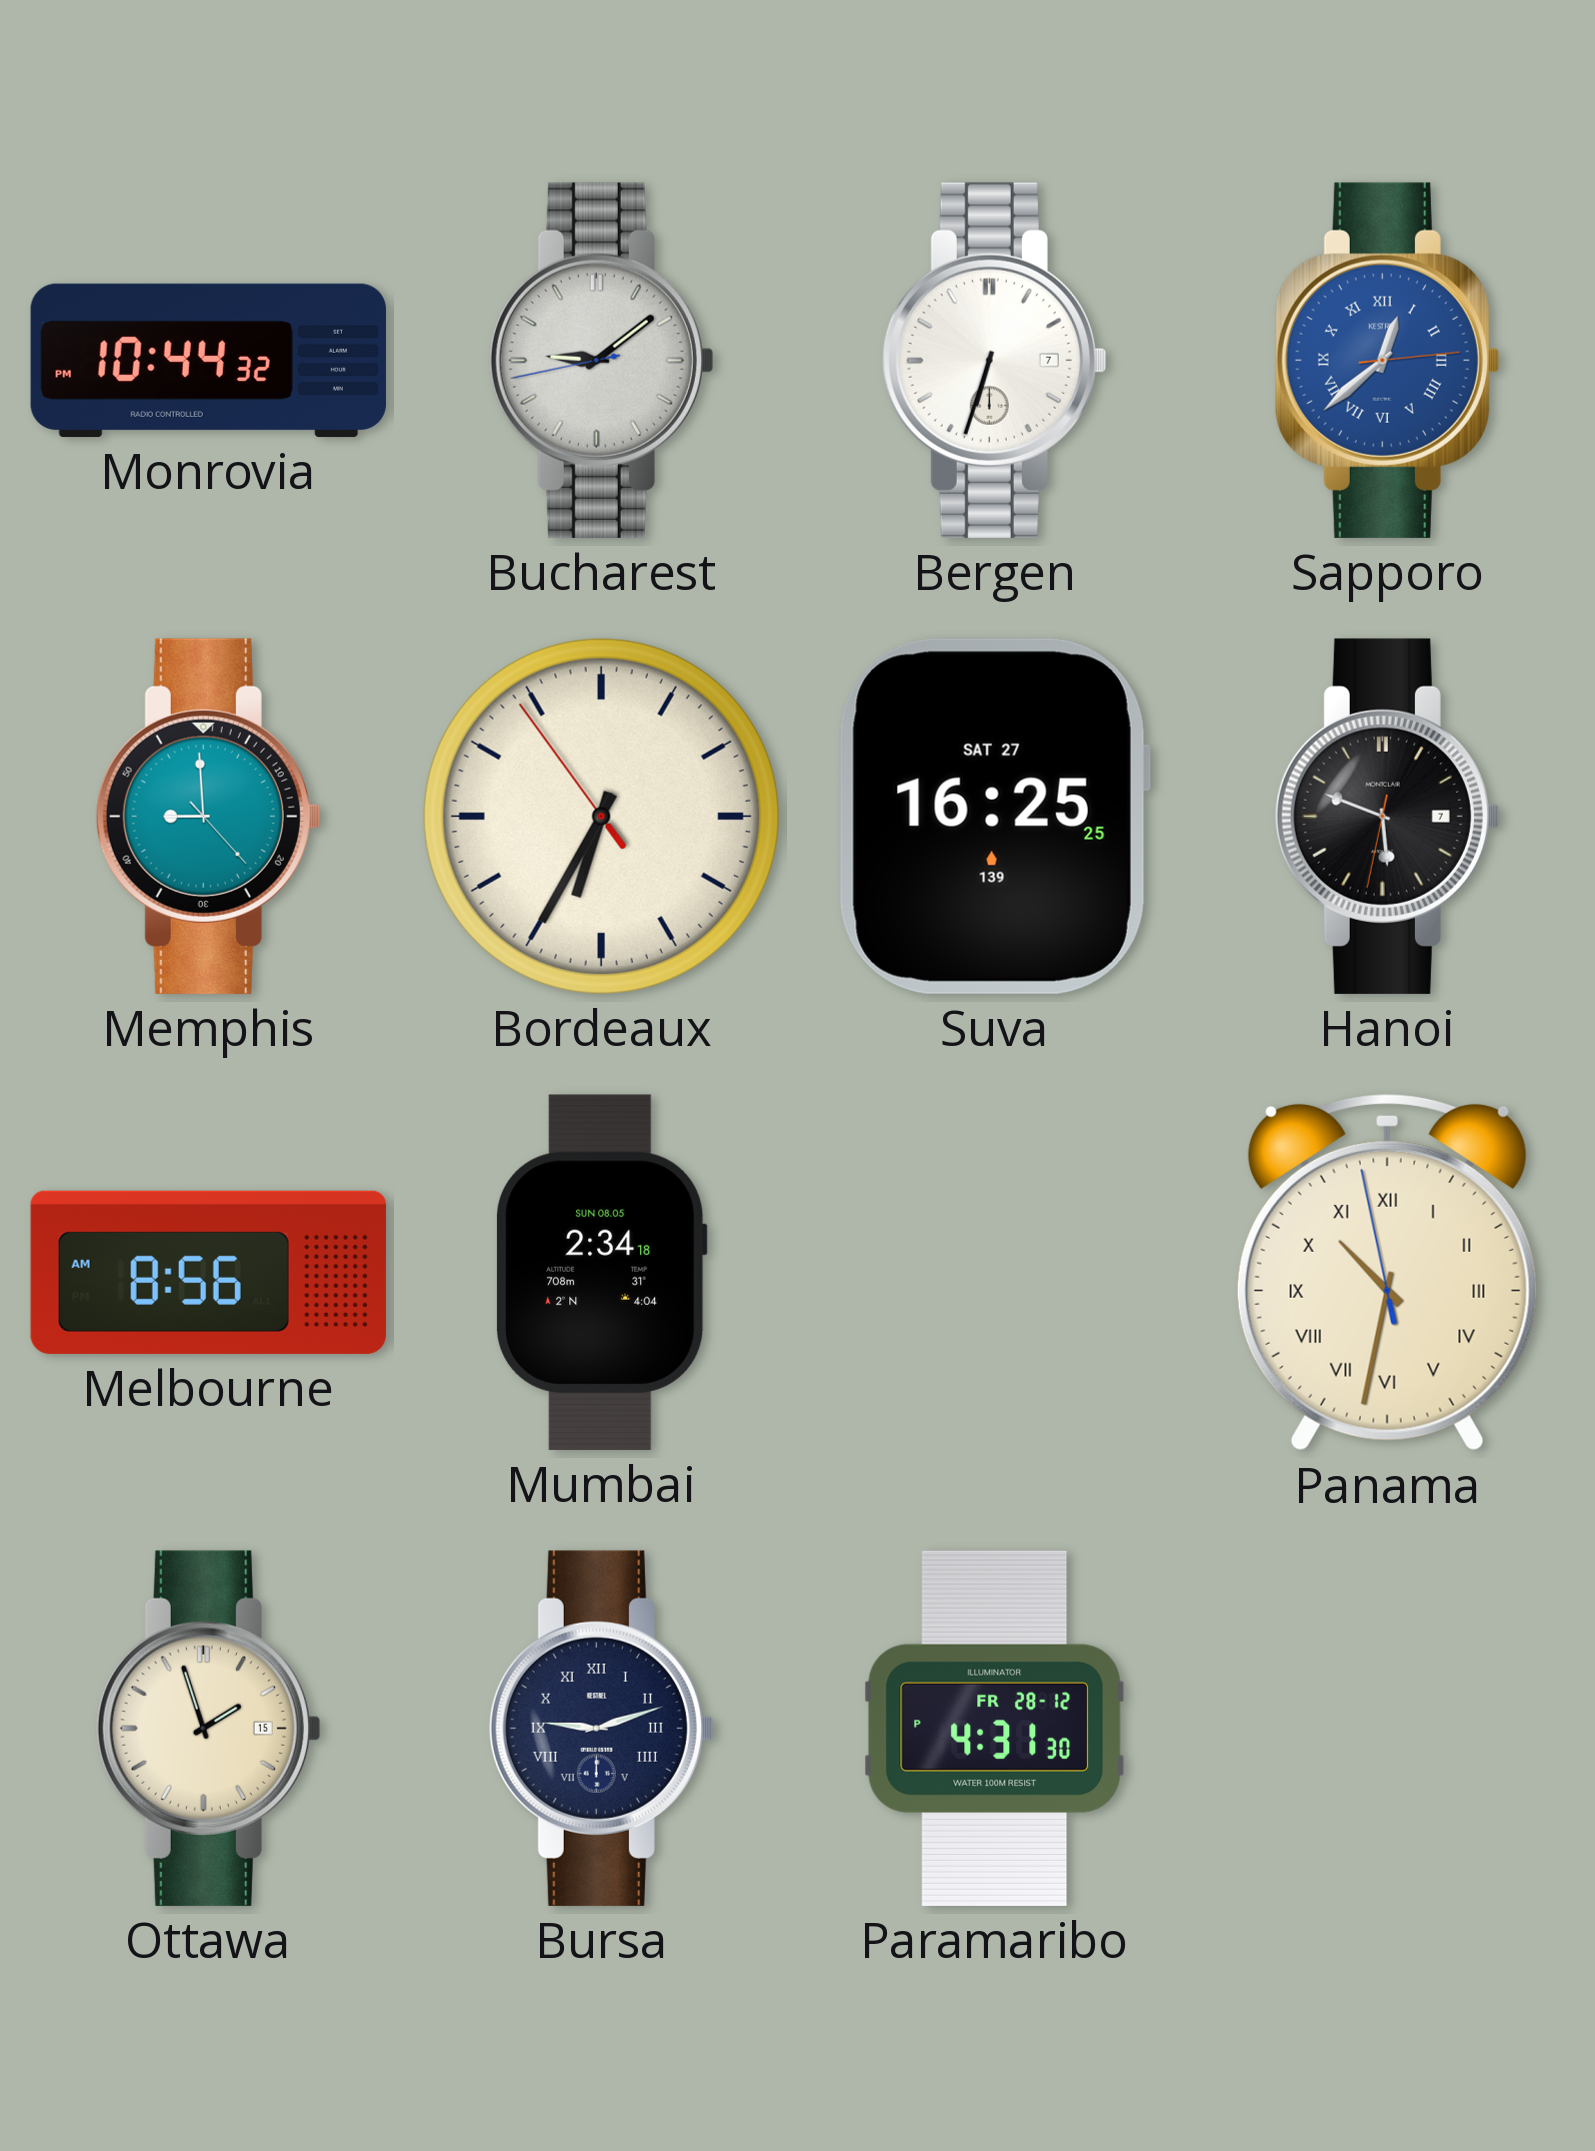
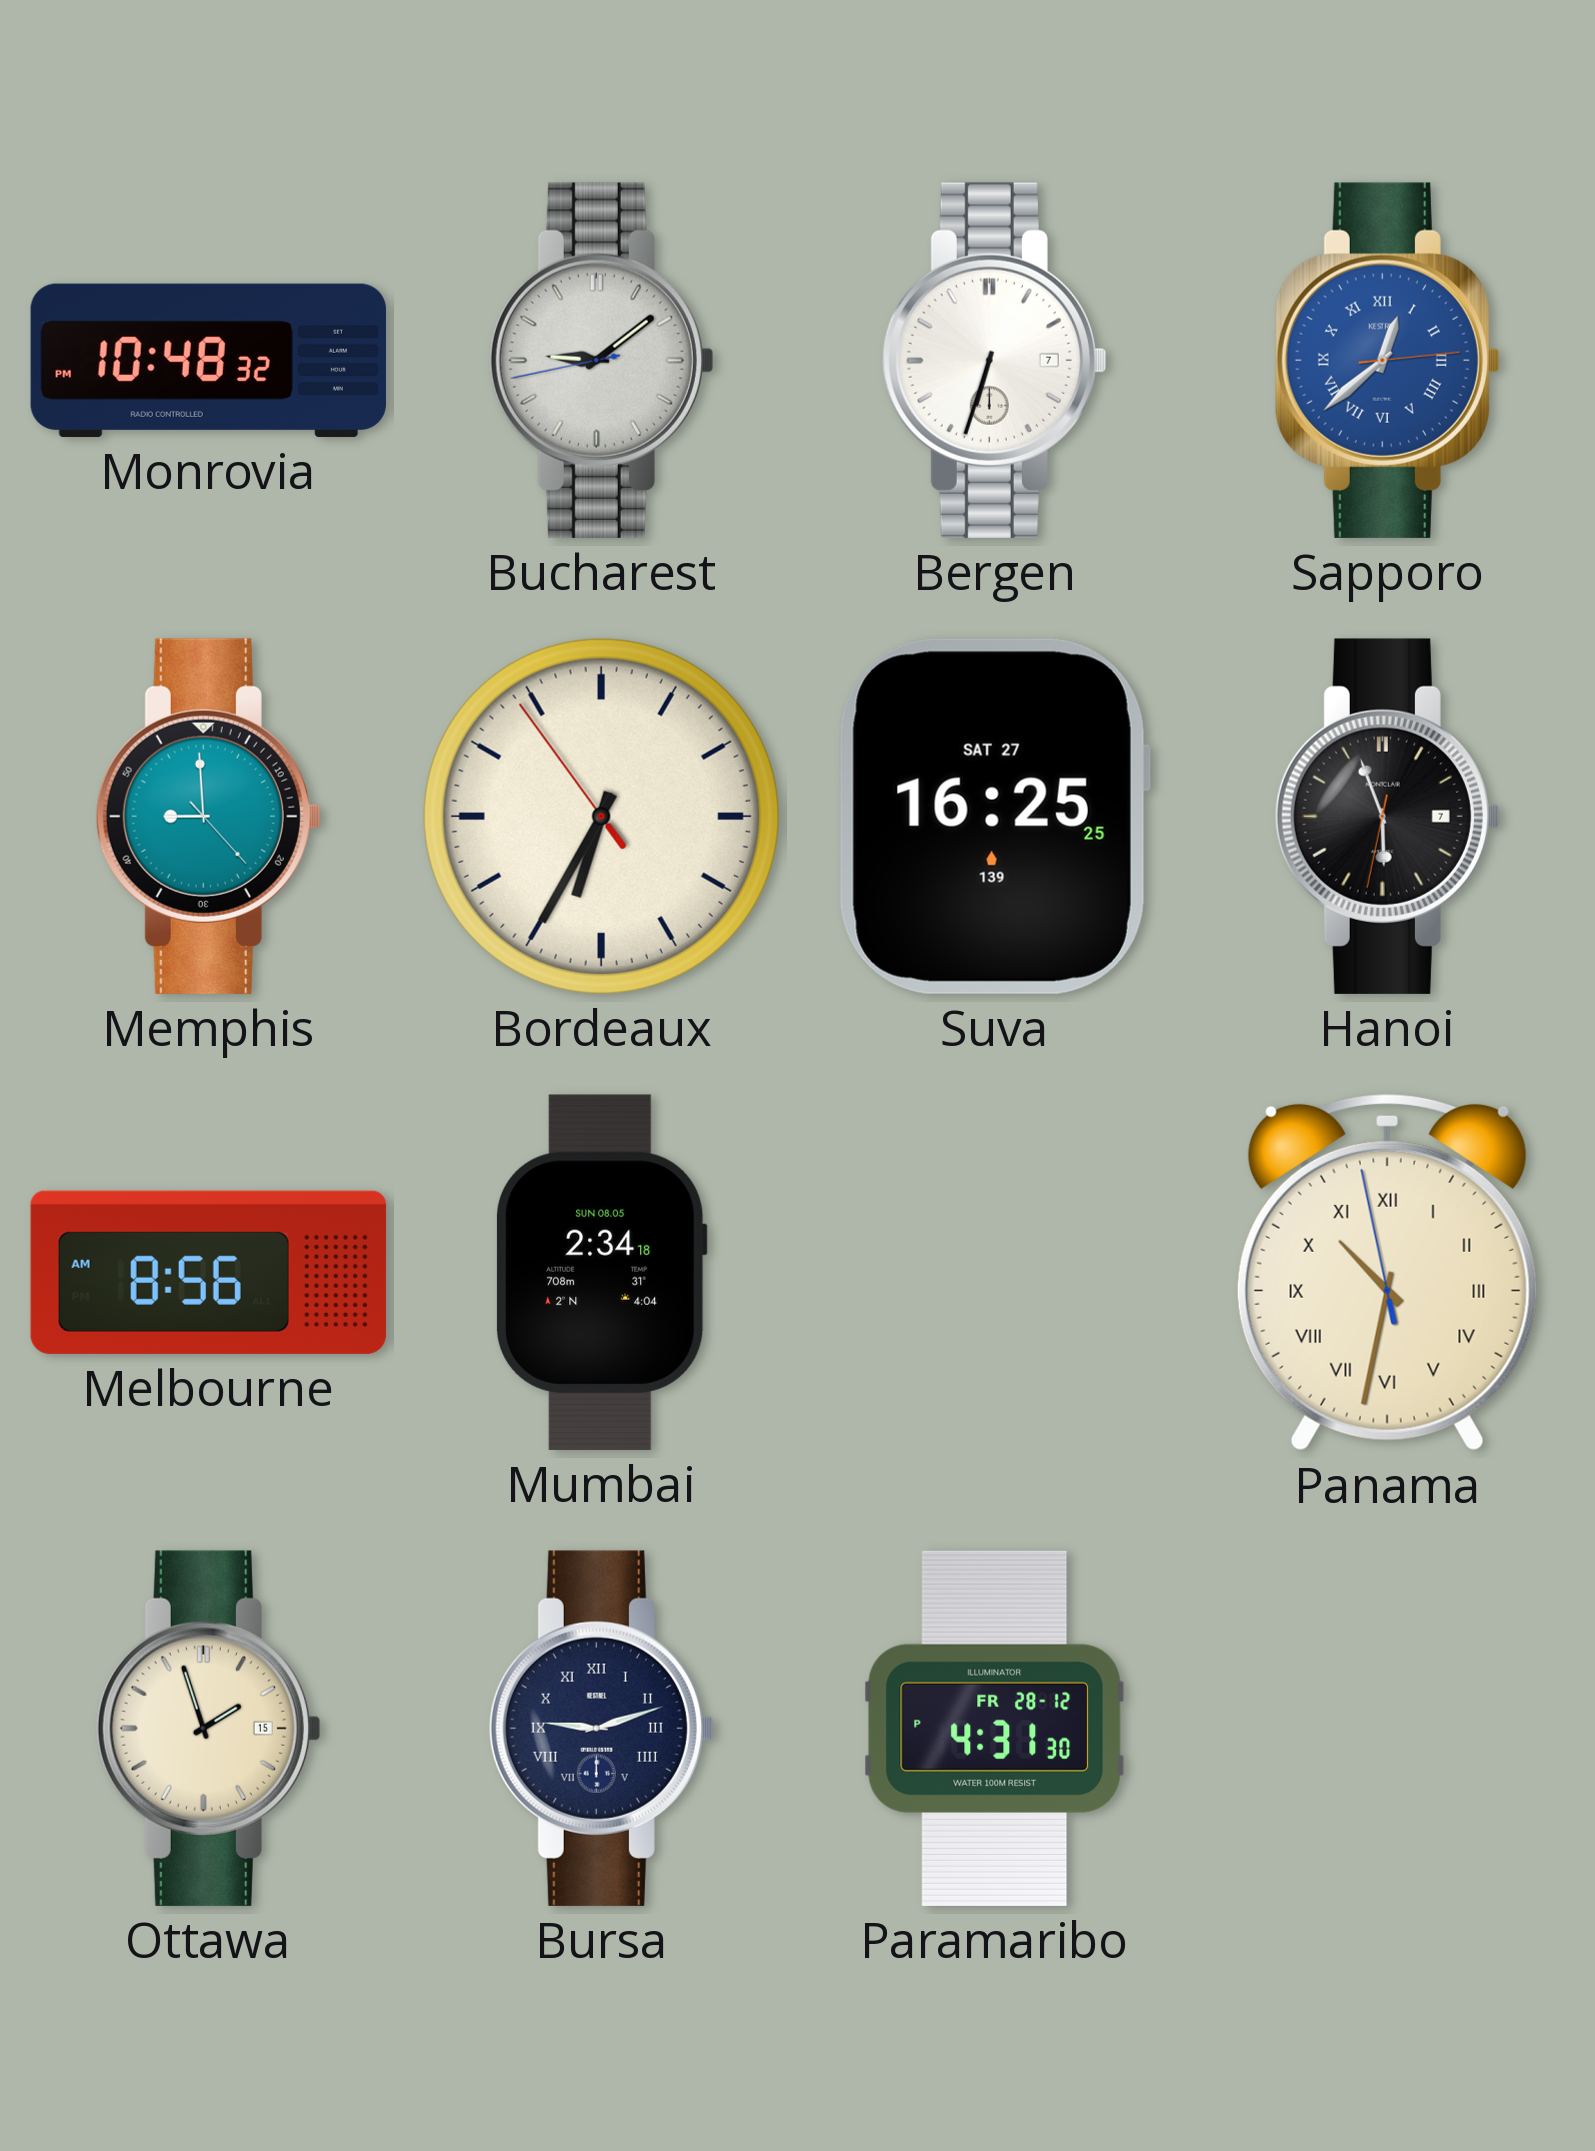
Monrovia: 10:44 -> 10:48 (208, 360)
Hanoi: 5:48 -> 5:56 (1387, 816)
